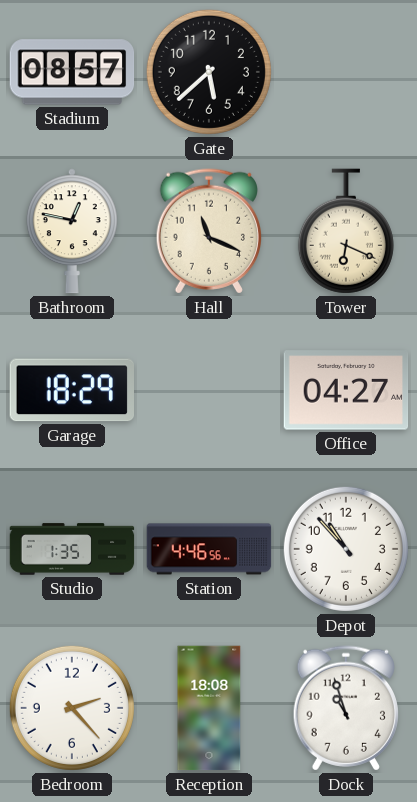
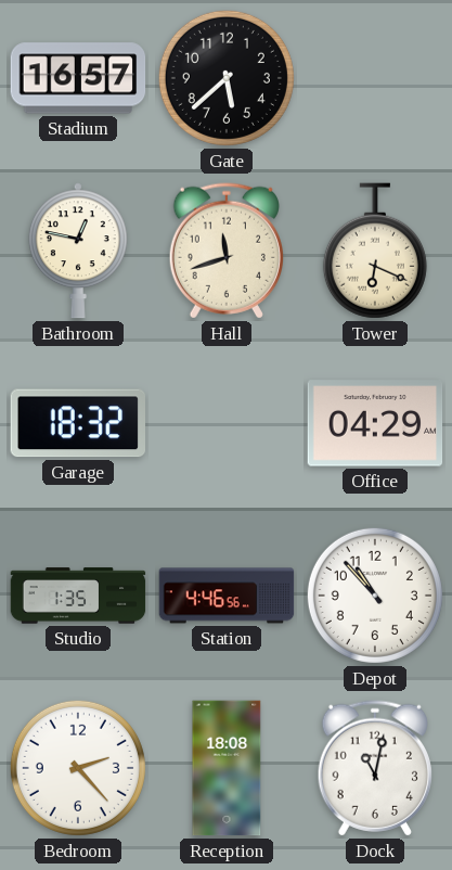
Stadium: 08:57 -> 16:57 (78, 78)
Hall: 11:19 -> 11:42 (227, 251)
Garage: 18:29 -> 18:32 (77, 423)
Office: 04:27 -> 04:29 (375, 423)
Dock: 10:57 -> 11:02 (375, 768)
